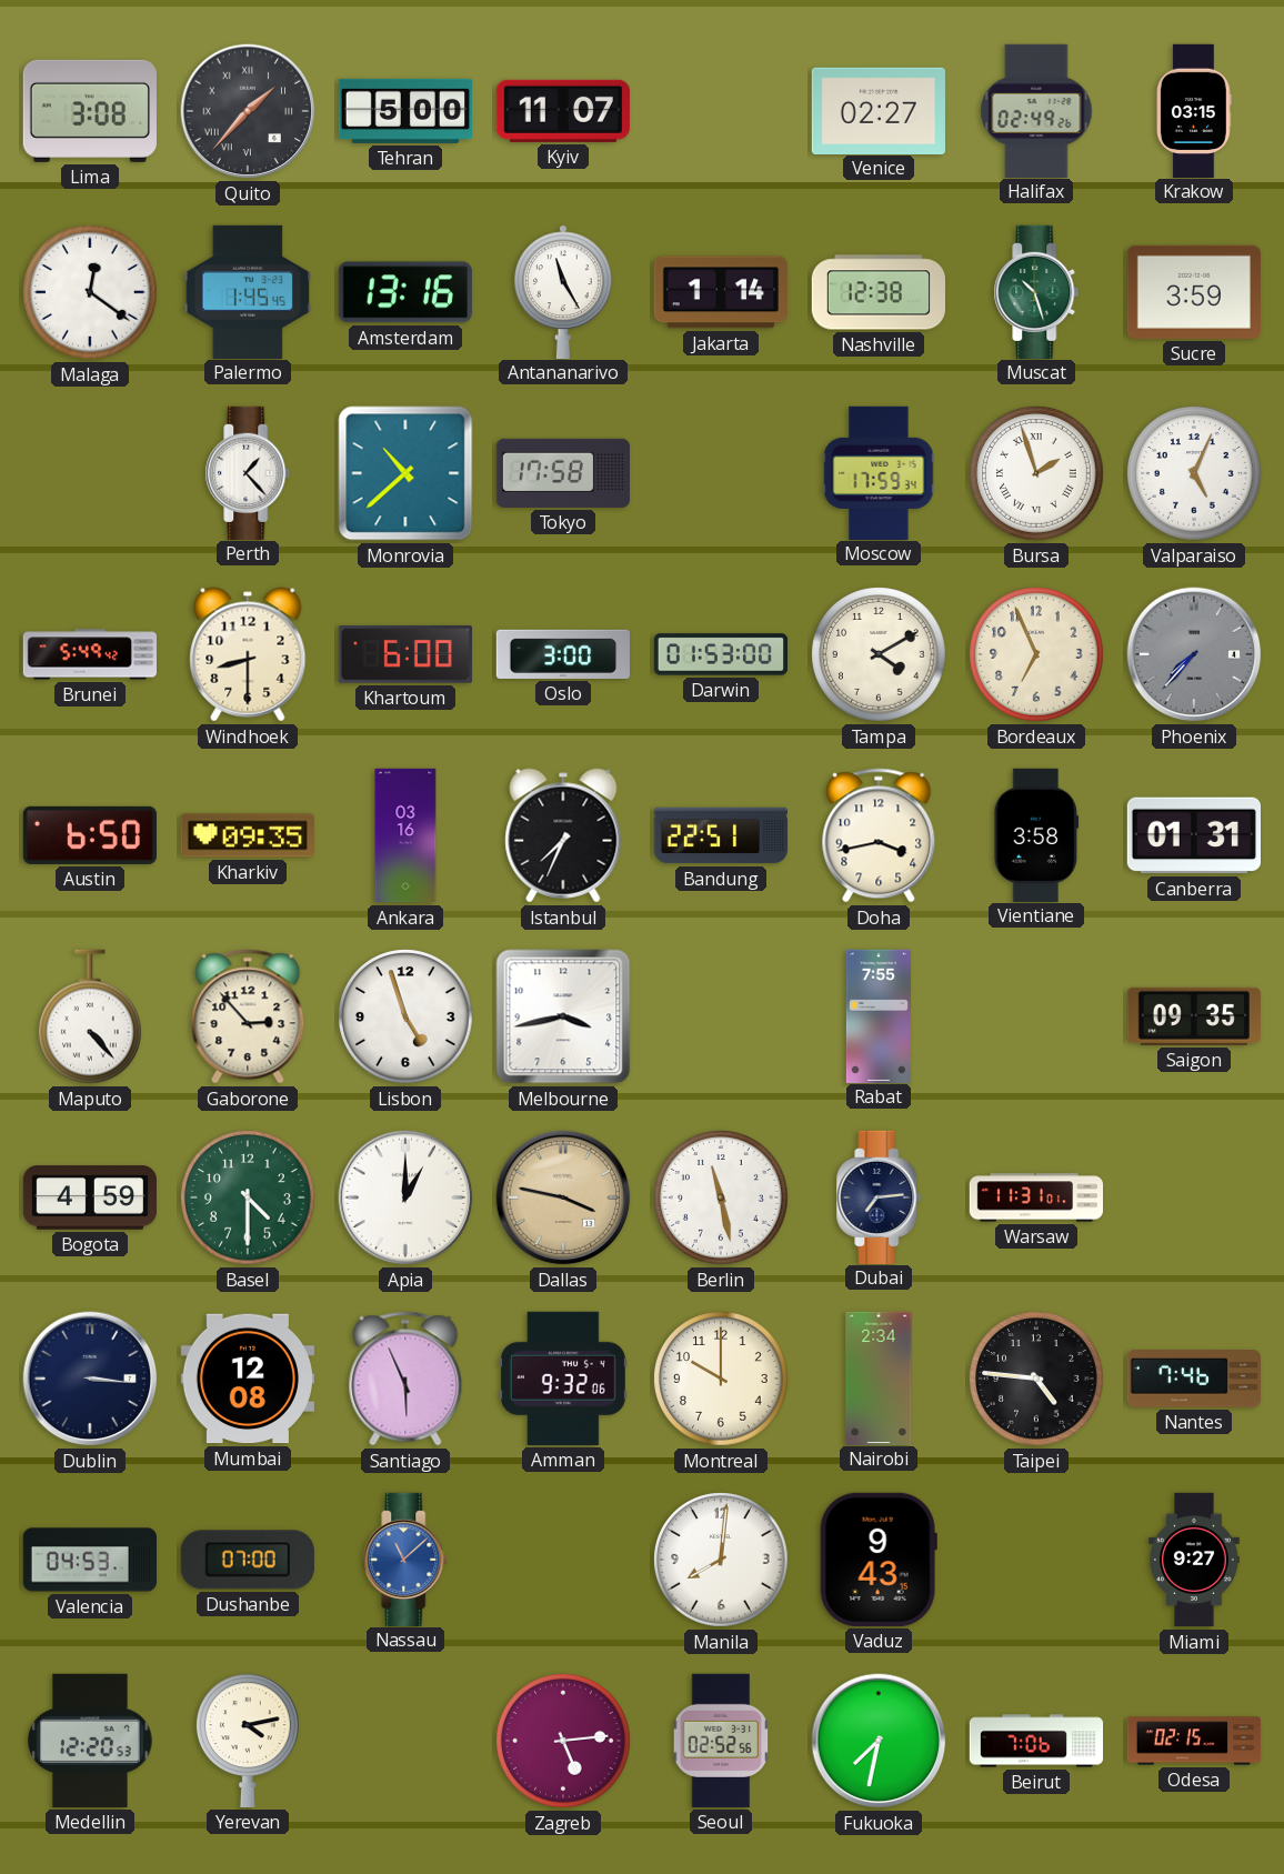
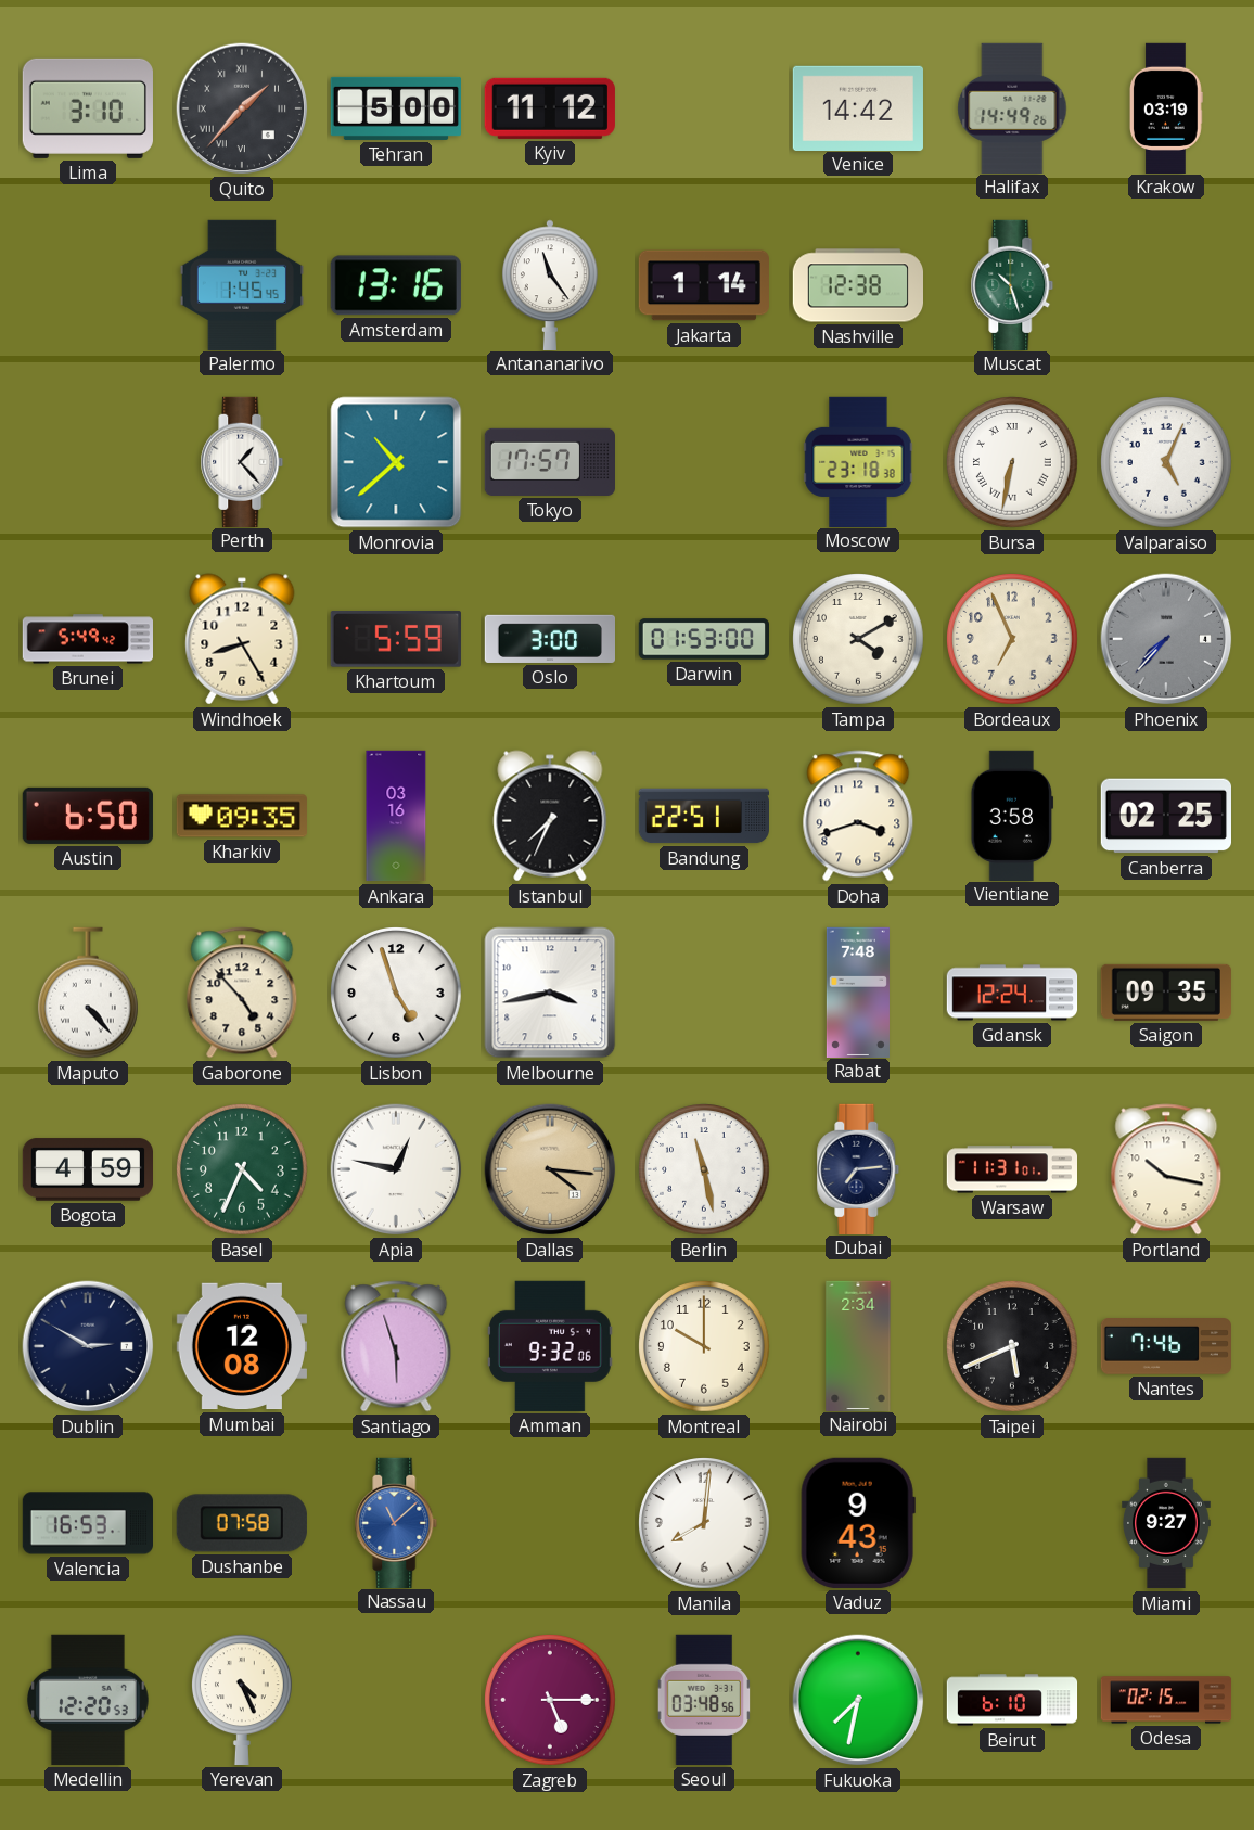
Lima: 3:08 -> 3:10 (88, 108)
Kyiv: 11:07 -> 11:12 (550, 108)
Venice: 02:27 -> 14:42 (857, 107)
Halifax: 02:49 -> 14:49 (1012, 107)
Krakow: 03:15 -> 03:19 (1167, 107)
Malaga: 12:21 -> none (90, 292)
Antananarivo: 11:25 -> 11:24 (551, 284)
Sucre: 3:59 -> none (1194, 292)
Tokyo: 17:58 -> 17:57 (549, 462)
Moscow: 17:59 -> 23:18 (858, 461)
Bursa: 1:57 -> 6:32 (1012, 462)
Windhoek: 8:30 -> 8:25 (242, 639)
Khartoum: 6:00 -> 5:59 (396, 639)
Doha: 3:43 -> 3:42 (858, 816)
Canberra: 01:31 -> 02:25 (1165, 816)
Gaborone: 2:53 -> 4:53 (242, 993)
Rabat: 7:55 -> 7:48 (858, 991)
Gdansk: none -> 12:24 (1012, 993)
Basel: 4:30 -> 4:34 (242, 1169)
Apia: 1:00 -> 12:47 (396, 1169)
Dallas: 3:47 -> 4:16 (550, 1169)
Portland: none -> 10:17 (1166, 1169)
Dublin: 3:16 -> 2:50 (88, 1346)
Santiago: 5:56 -> 5:57 (396, 1346)
Taipei: 4:46 -> 5:41 (1012, 1346)
Valencia: 04:53 -> 16:53 (87, 1523)
Dushanbe: 07:00 -> 07:58 (242, 1523)
Yerevan: 4:13 -> 4:26 (243, 1700)
Zagreb: 5:14 -> 5:15 (550, 1700)
Seoul: 02:52 -> 03:48 (704, 1700)
Beirut: 7:06 -> 6:10 (1012, 1700)
